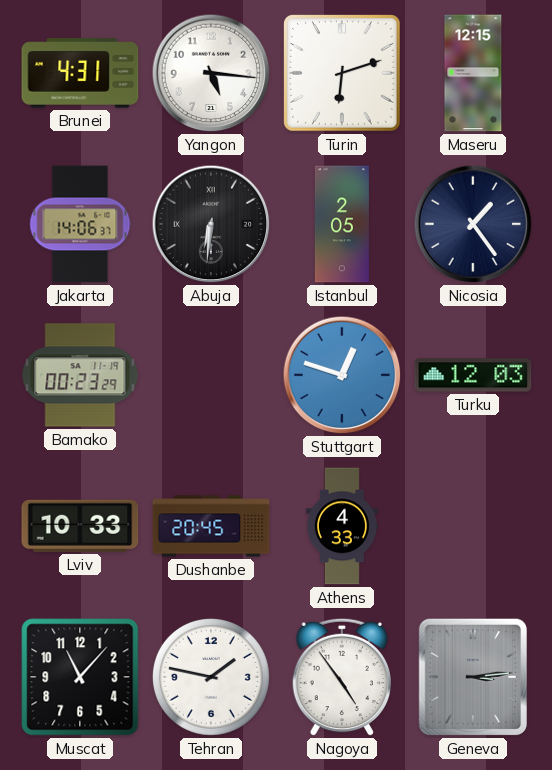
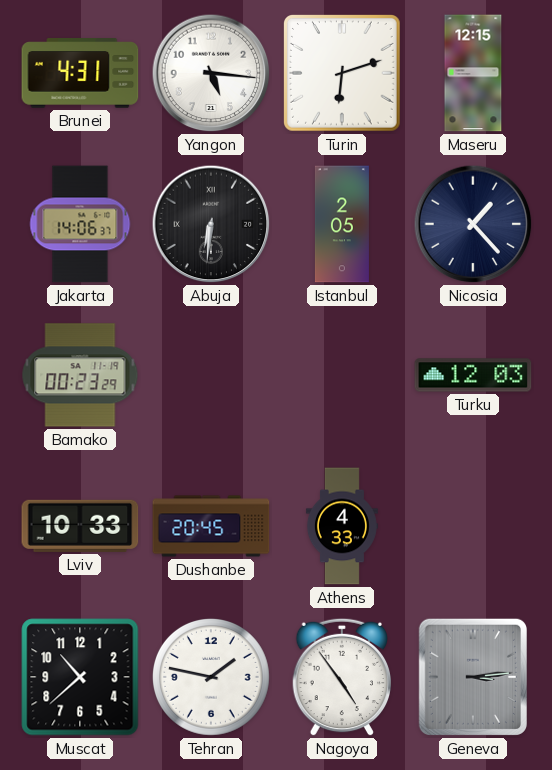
Nicosia: 1:24 -> 1:23 (473, 224)
Stuttgart: 12:48 -> none (342, 375)
Muscat: 11:07 -> 10:38 (80, 677)
